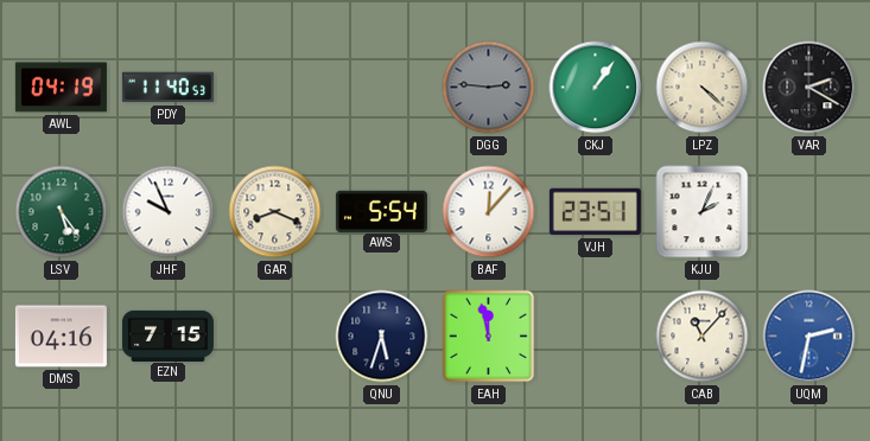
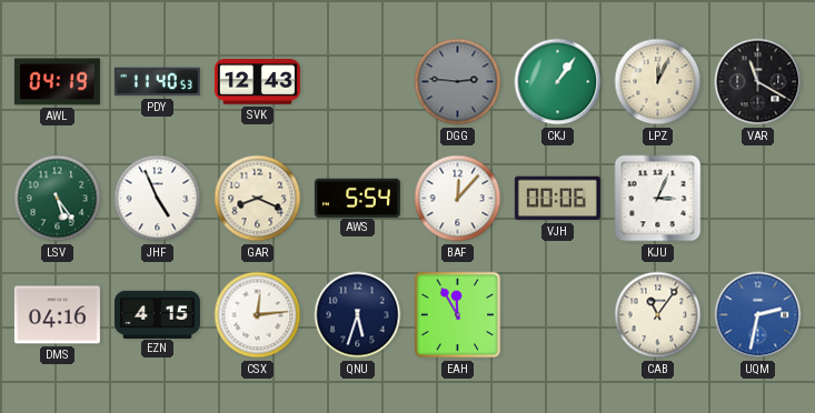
SVK: none -> 12:43 (257, 82)
LPZ: 4:22 -> 12:04 (658, 82)
VAR: 2:20 -> 11:20 (758, 82)
JHF: 9:56 -> 4:56 (158, 199)
VJH: 23:51 -> 00:06 (557, 199)
KJU: 2:04 -> 3:04 (658, 199)
EZN: 7:15 -> 4:15 (157, 314)
CSX: none -> 12:14 (258, 315)
EAH: 11:58 -> 11:55 (458, 315)
CAB: 11:07 -> 11:06 (658, 315)
